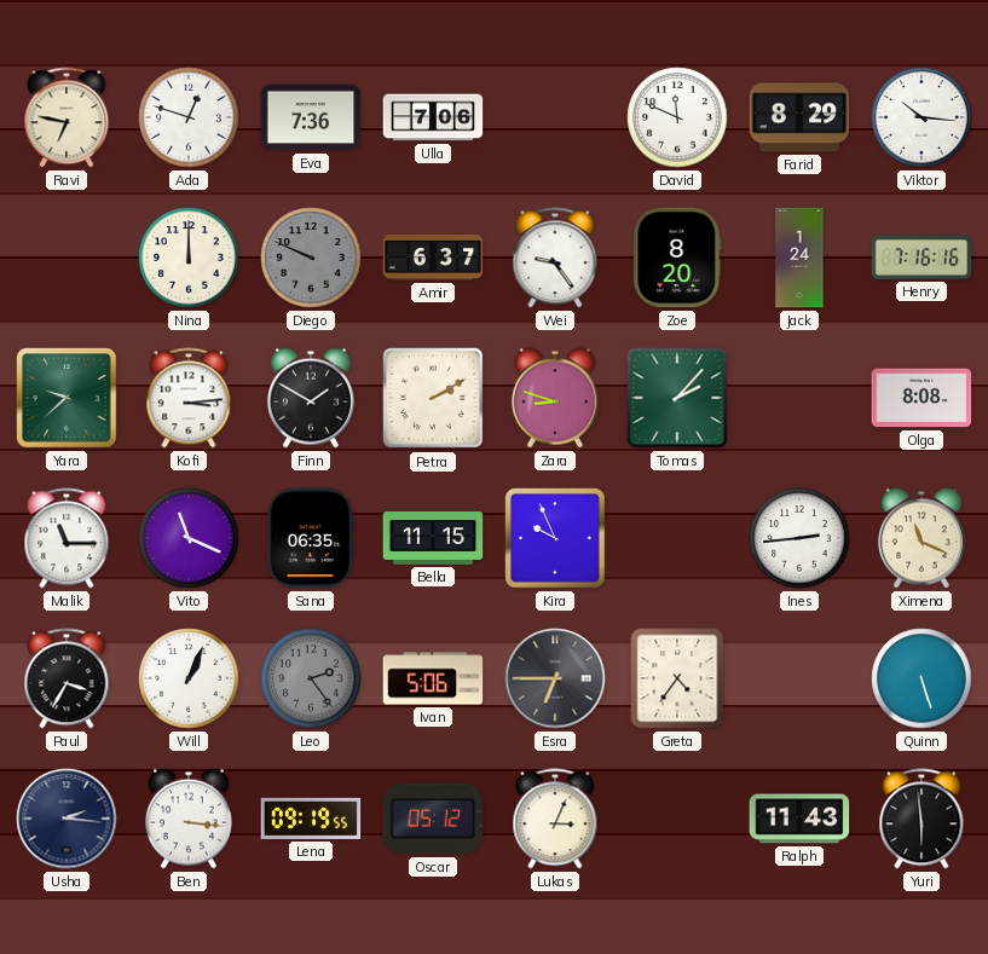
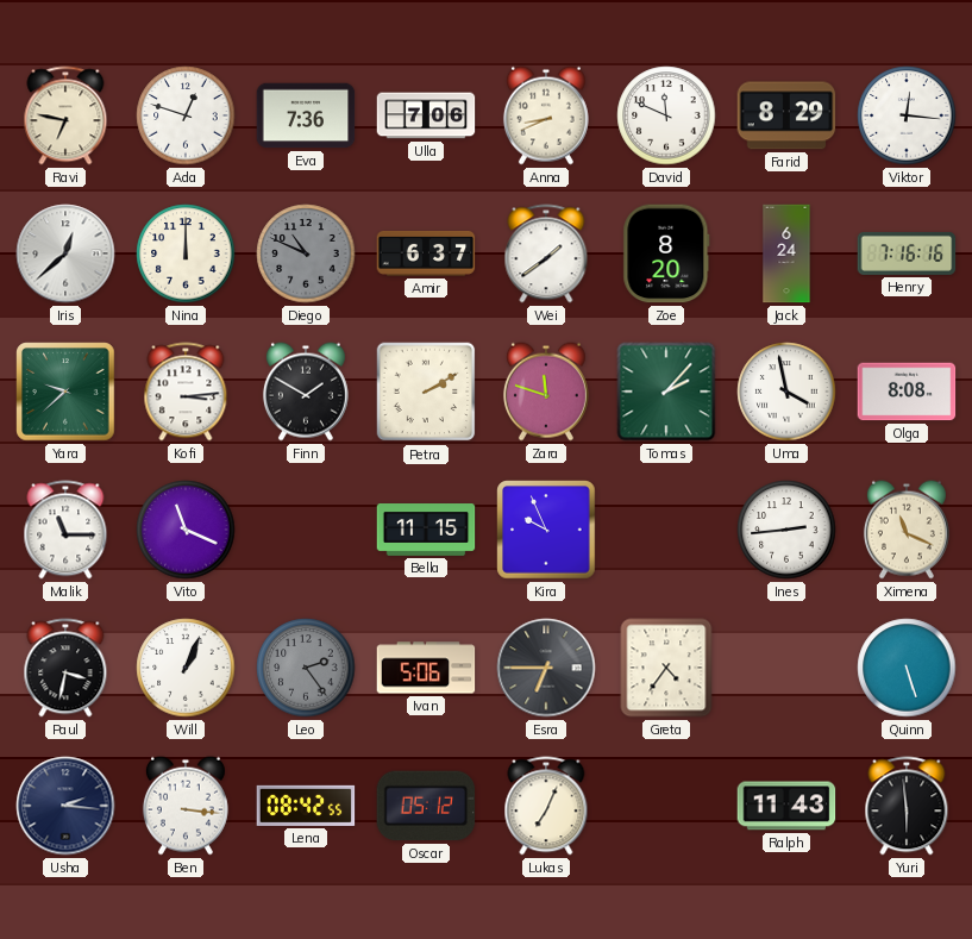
Anna: none -> 8:41 (546, 115)
Viktor: 10:16 -> 12:16 (907, 115)
Iris: none -> 12:38 (65, 253)
Diego: 9:49 -> 10:49 (306, 253)
Wei: 9:24 -> 1:39 (546, 253)
Jack: 1:24 -> 6:24 (786, 253)
Zara: 8:48 -> 11:48 (546, 392)
Uma: none -> 3:58 (786, 392)
Sana: 06:35 -> none (311, 538)
Paul: 3:35 -> 3:32 (65, 668)
Lena: 09:19 -> 08:42 (306, 806)
Lukas: 3:04 -> 7:04 (546, 806)
